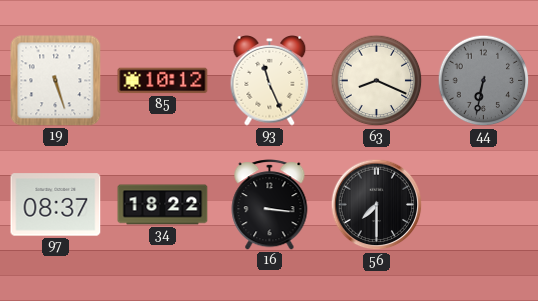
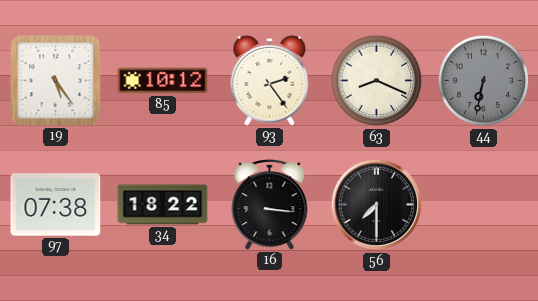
19: 5:27 -> 5:24 (56, 81)
93: 11:26 -> 2:24 (270, 81)
97: 08:37 -> 07:38 (56, 205)
